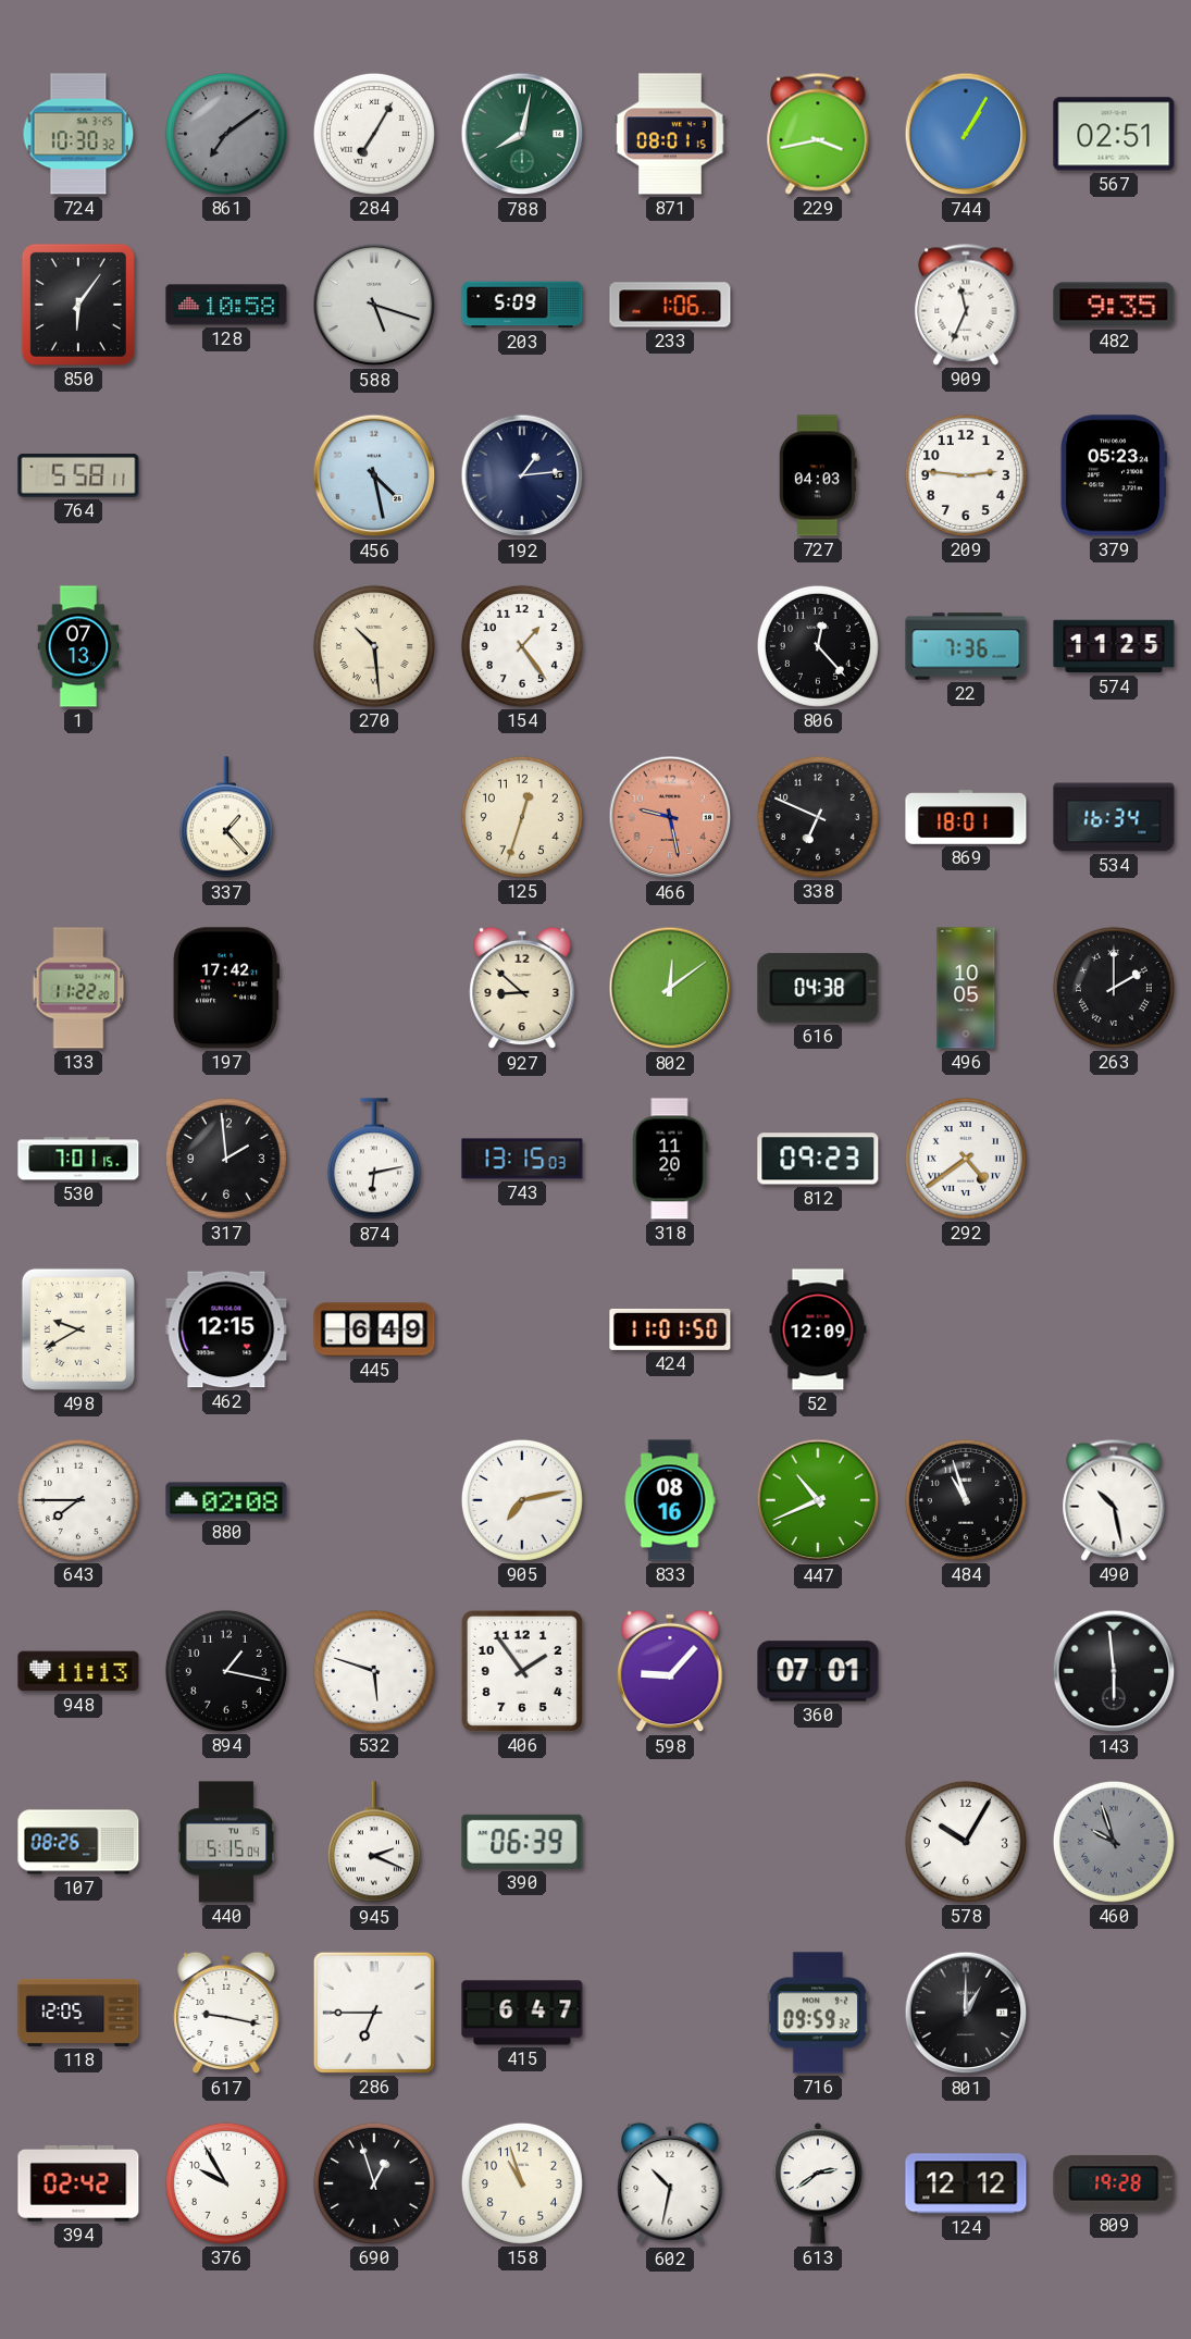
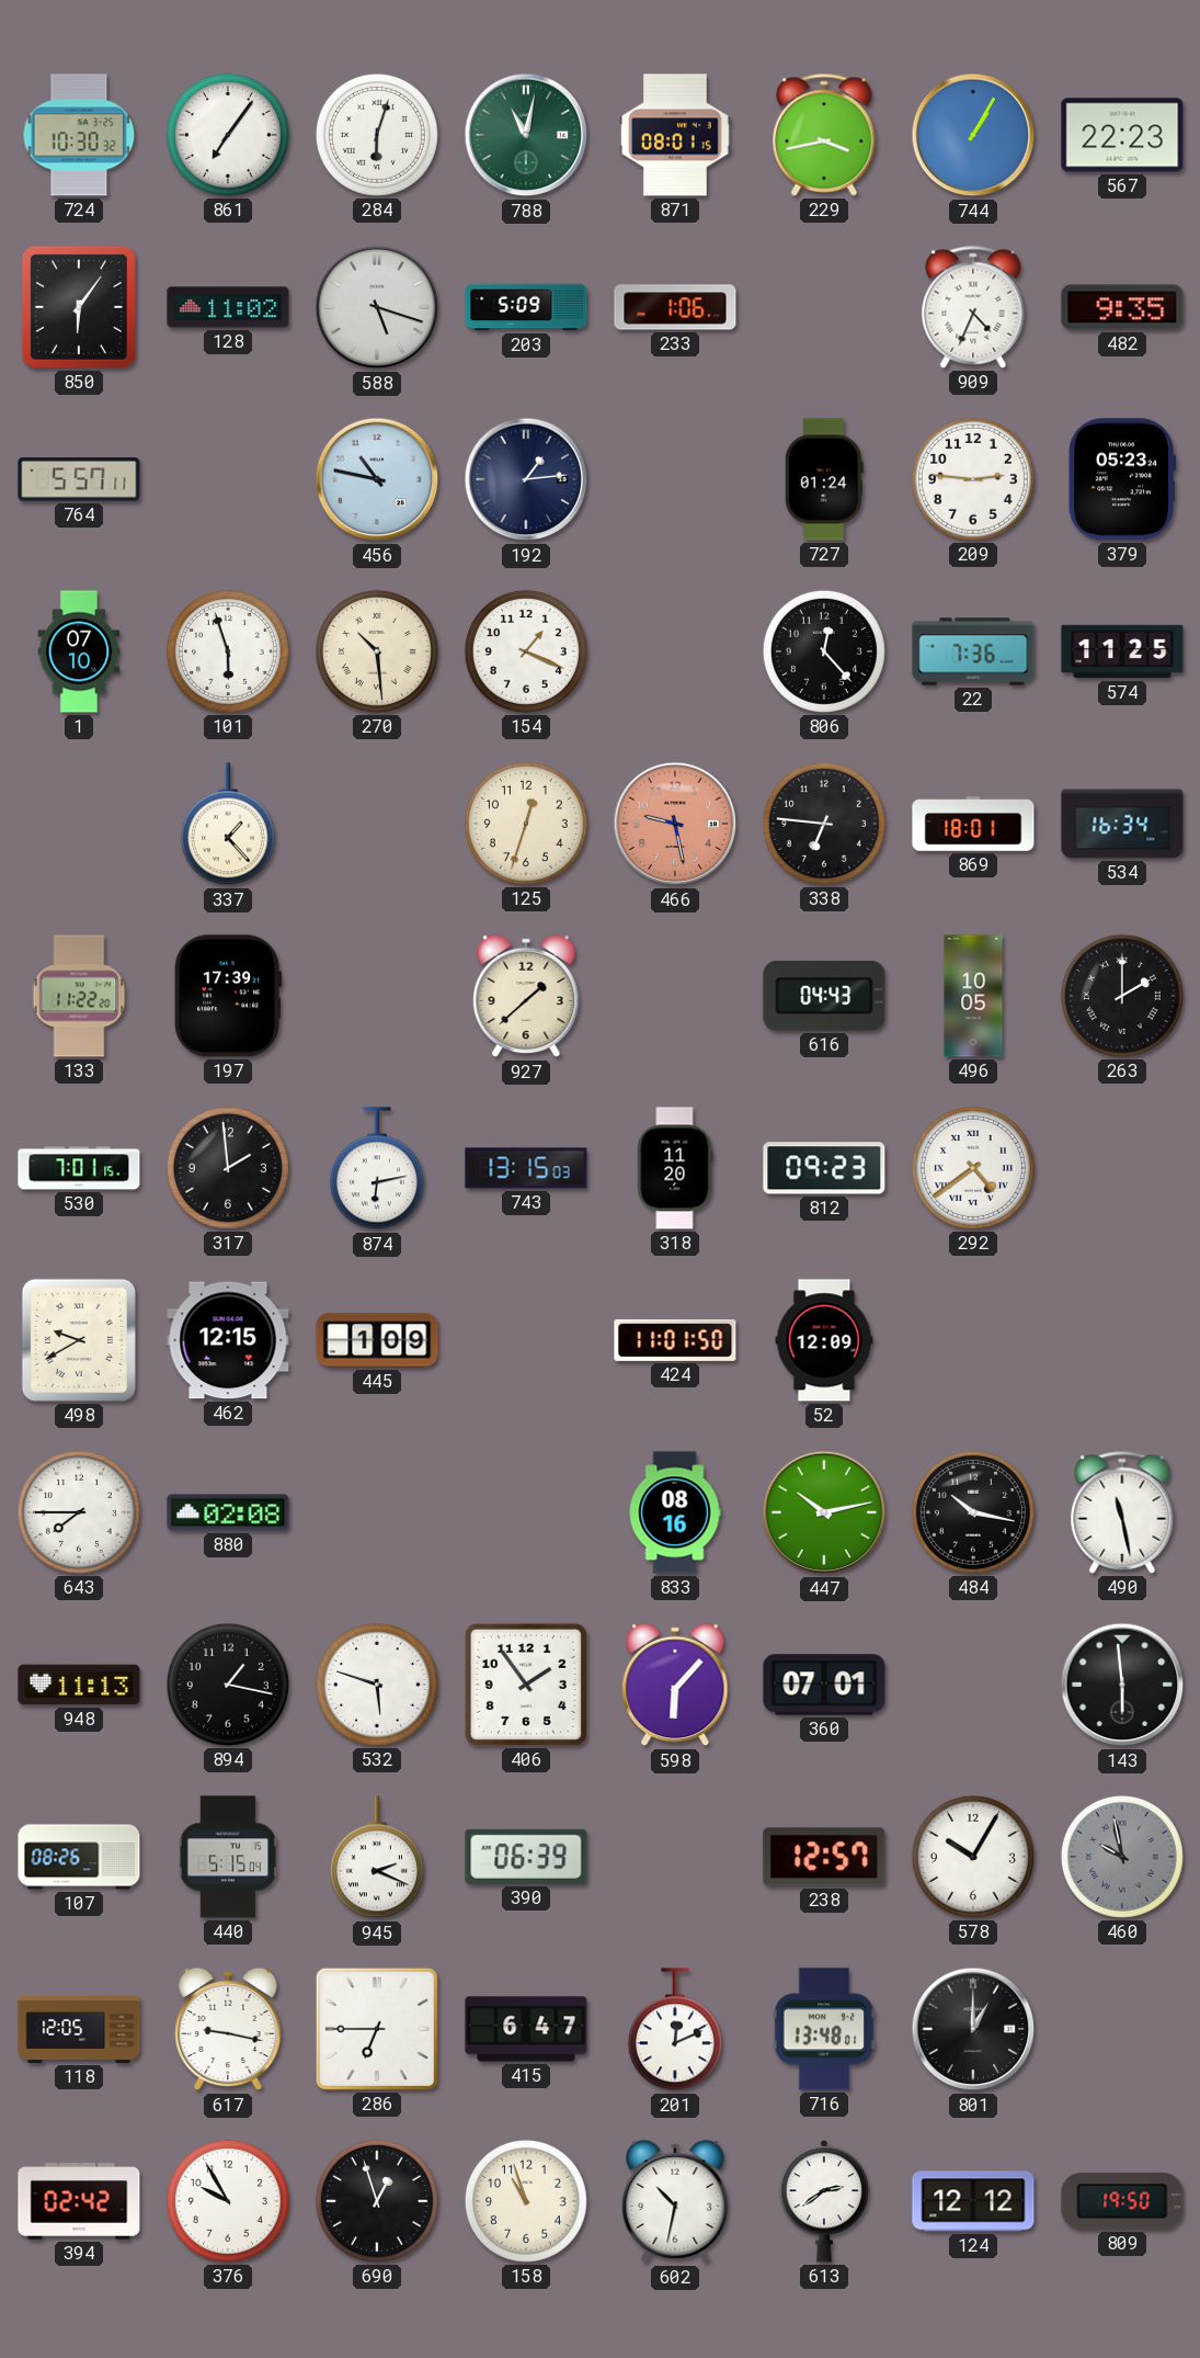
861: 7:09 -> 7:06 (228, 135)
861 dial: grey -> white (228, 135)
284: 7:05 -> 6:03 (377, 135)
788: 8:02 -> 11:02 (526, 135)
567: 02:51 -> 22:23 (1122, 135)
128: 10:58 -> 11:02 (228, 307)
909: 11:34 -> 4:34 (973, 307)
764: 5:58 -> 5:57 (79, 479)
456: 4:28 -> 10:47 (377, 479)
727: 04:03 -> 01:24 (824, 479)
1: 07:13 -> 07:10 (79, 651)
101: none -> 5:57 (228, 651)
154: 1:24 -> 1:19 (526, 651)
338: 6:49 -> 6:46 (824, 824)
197: 17:42 -> 17:39 (227, 996)
927: 8:52 -> 1:38 (526, 996)
802: 12:09 -> none (670, 988)
616: 04:38 -> 04:43 (824, 996)
445: 6:49 -> 1:09 (377, 1340)
905: 7:13 -> none (522, 1500)
447: 10:41 -> 10:13 (824, 1512)
484: 10:57 -> 10:17 (973, 1512)
490: 10:28 -> 11:28 (1122, 1512)
598: 9:07 -> 6:07 (675, 1685)
238: none -> 12:57 (824, 1857)
460: 9:57 -> 9:58 (1122, 1857)
201: none -> 12:11 (675, 2030)
716: 09:59 -> 13:48 (824, 2029)
809: 19:28 -> 19:50 (1122, 2201)
